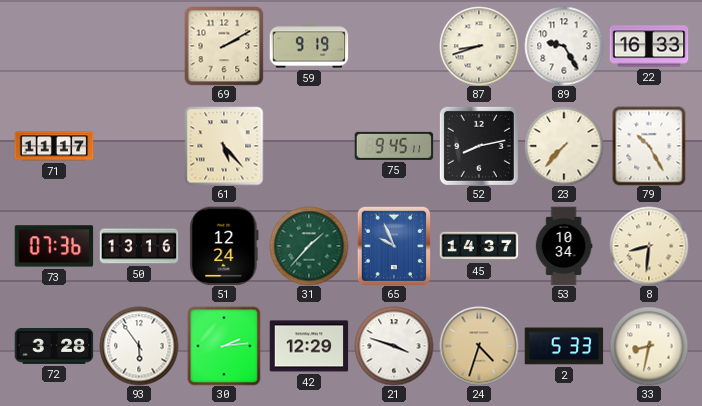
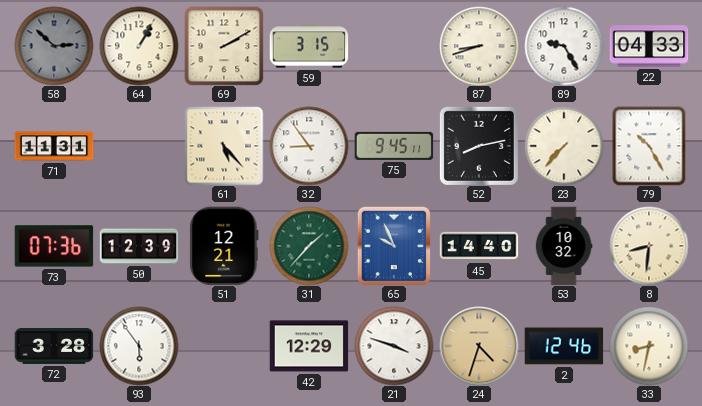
58: none -> 2:52 (54, 46)
64: none -> 1:05 (139, 46)
59: 9:19 -> 3:15 (309, 46)
22: 16:33 -> 04:33 (649, 46)
71: 11:17 -> 11:31 (54, 146)
32: none -> 8:54 (309, 146)
50: 13:16 -> 12:39 (139, 246)
51: 12:24 -> 12:21 (224, 246)
45: 14:37 -> 14:40 (479, 246)
53: 10:34 -> 10:32 (564, 246)
30: 2:14 -> none (224, 346)
2: 5:33 -> 12:46 (564, 346)
